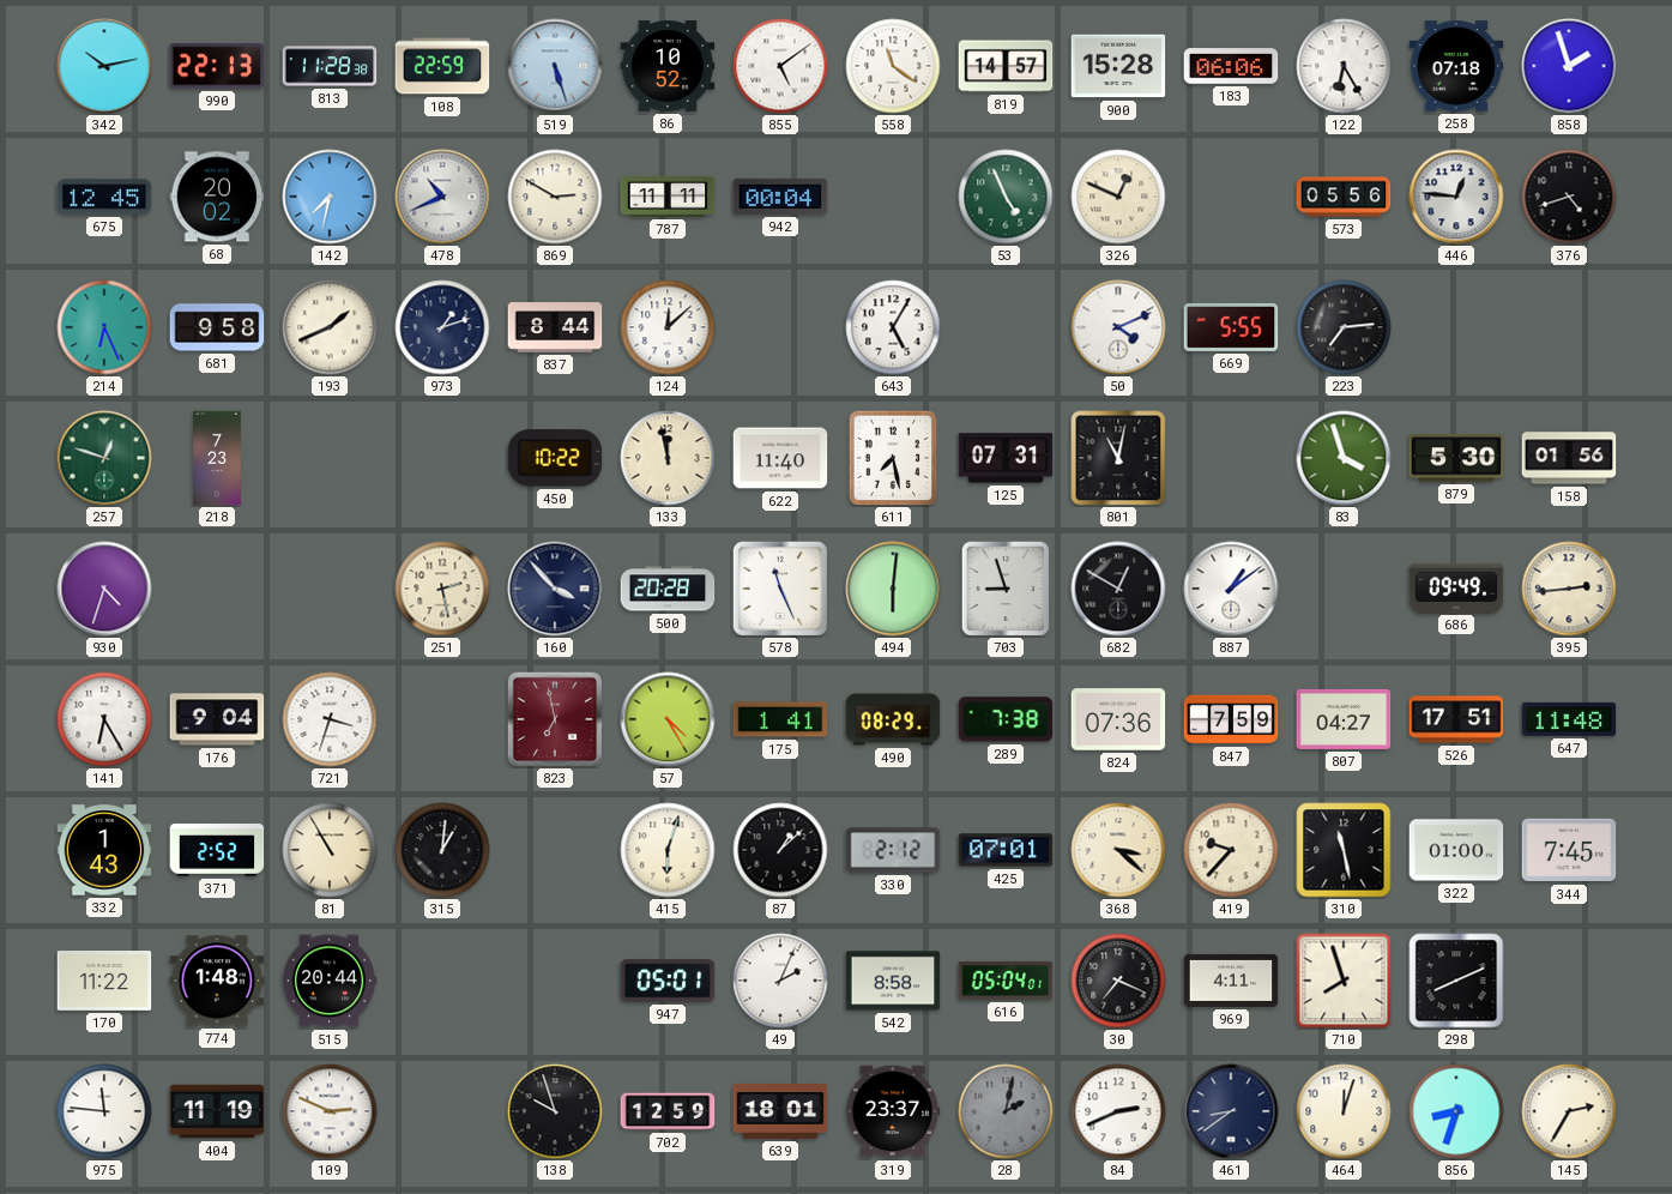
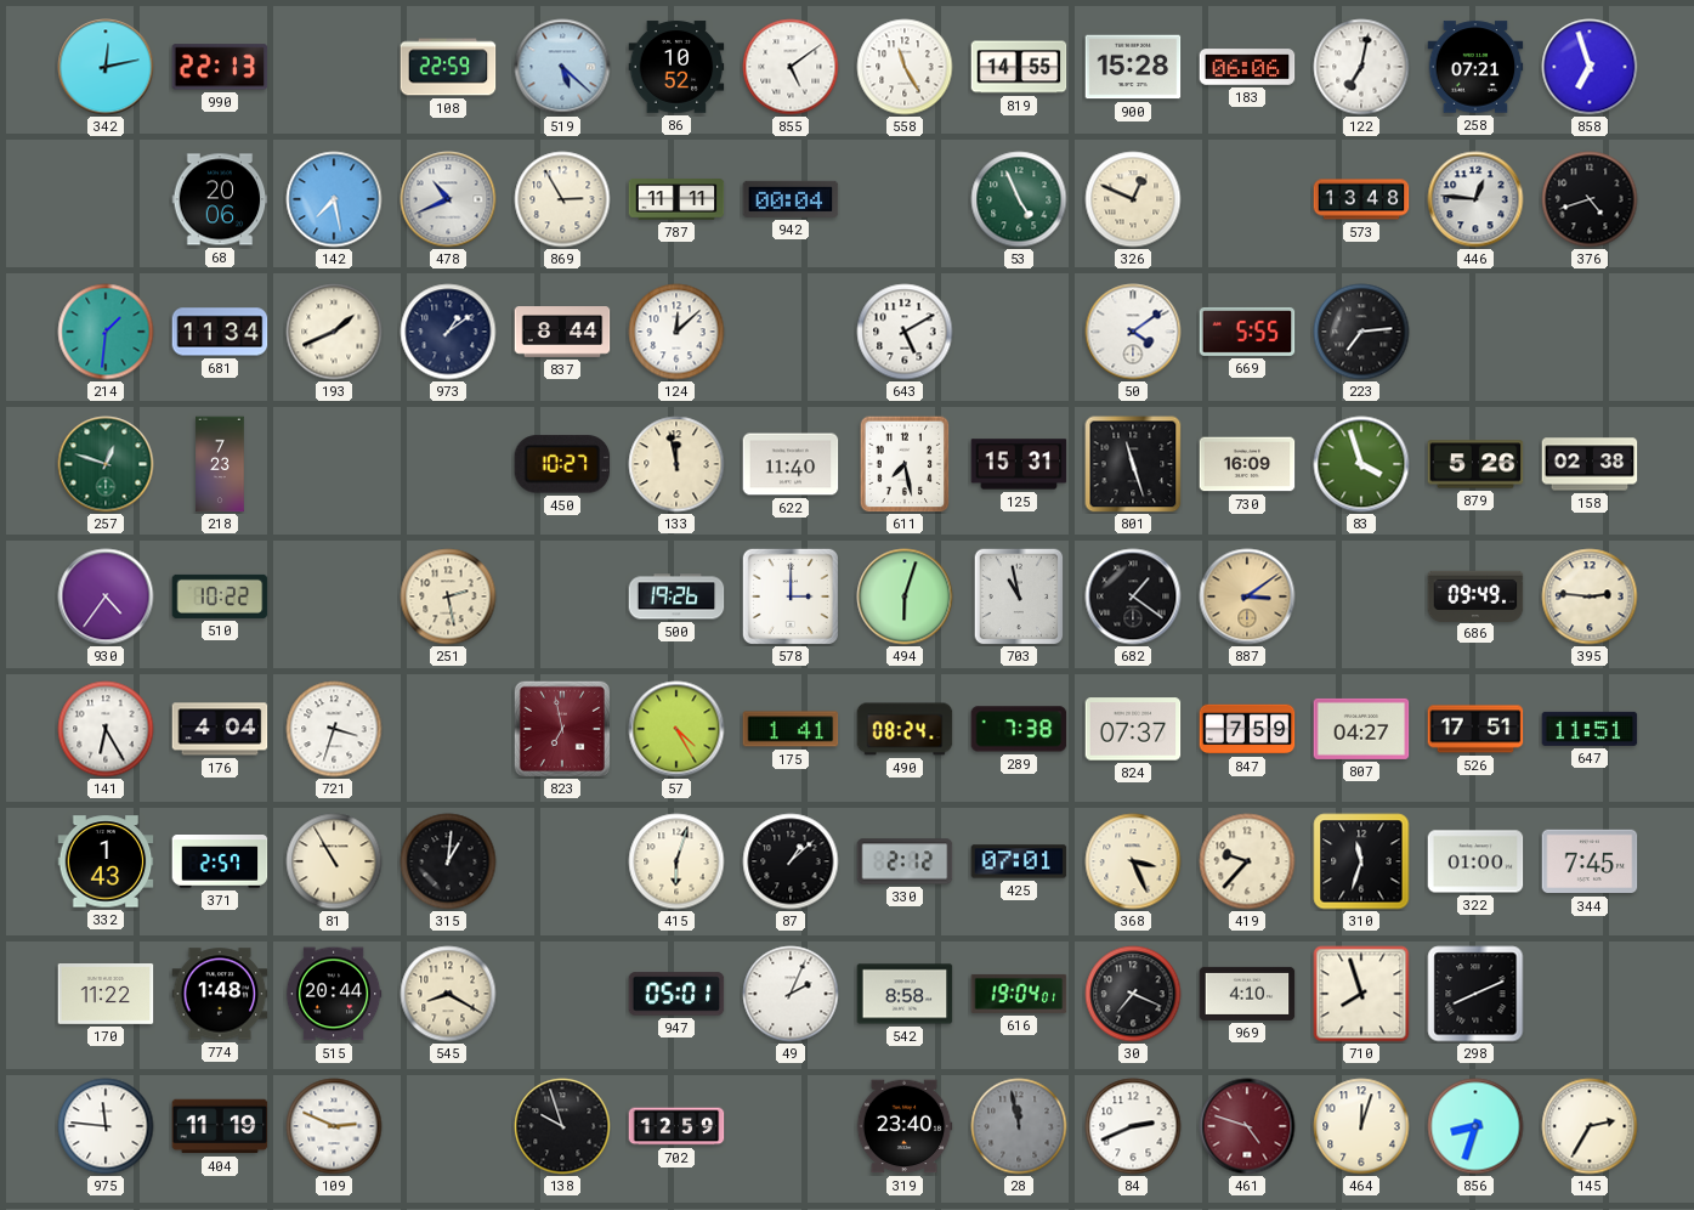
342: 10:13 -> 12:13 (106, 67)
813: 11:28 -> none (330, 66)
519: 5:27 -> 5:22 (562, 67)
558: 11:21 -> 11:25 (905, 67)
819: 14:57 -> 14:55 (1019, 67)
122: 6:25 -> 7:02 (1361, 67)
258: 07:18 -> 07:21 (1475, 67)
858: 1:57 -> 6:57 (1590, 67)
675: 12:45 -> none (104, 197)
68: 20:02 -> 20:06 (220, 199)
142: 7:32 -> 7:28 (334, 199)
869: 2:50 -> 2:55 (562, 199)
573: 05:56 -> 13:48 (1361, 199)
214: 6:26 -> 1:31 (106, 332)
681: 9:58 -> 11:34 (220, 332)
973: 1:12 -> 1:09 (448, 332)
643: 5:05 -> 5:10 (905, 332)
50: 4:11 -> 4:09 (1133, 332)
450: 10:22 -> 10:27 (562, 464)
125: 07:31 -> 15:31 (1019, 464)
801: 11:02 -> 11:27 (1133, 464)
730: none -> 16:09 (1247, 464)
879: 5:30 -> 5:26 (1475, 464)
158: 01:56 -> 02:38 (1590, 464)
930: 4:33 -> 4:36 (106, 596)
510: none -> 10:22 (220, 596)
160: 3:53 -> none (555, 589)
500: 20:28 -> 19:26 (676, 596)
578: 11:26 -> 3:00 (791, 596)
494: 6:01 -> 6:03 (905, 596)
703: 8:57 -> 10:58 (1019, 596)
682: 12:50 -> 1:21 (1133, 596)
887: 1:09 -> 3:09 (1247, 596)
887 dial: white -> champagne (1247, 596)
395: 2:44 -> 2:46 (1590, 596)
176: 9:04 -> 4:04 (220, 729)
490: 08:29 -> 08:24 (905, 729)
824: 07:36 -> 07:37 (1133, 729)
647: 11:48 -> 11:51 (1590, 729)
371: 2:52 -> 2:57 (220, 863)
368: 3:22 -> 3:26 (1133, 861)
310: 11:28 -> 11:33 (1361, 861)
545: none -> 8:20 (448, 994)
616: 05:04 -> 19:04 (1019, 994)
969: 4:11 -> 4:10 (1247, 994)
639: 18:01 -> none (780, 1112)
319: 23:37 -> 23:40 (905, 1126)
28: 2:02 -> 11:58 (1019, 1126)
461: 8:39 -> 4:48 (1247, 1126)
461 dial: navy -> burgundy (1247, 1126)
